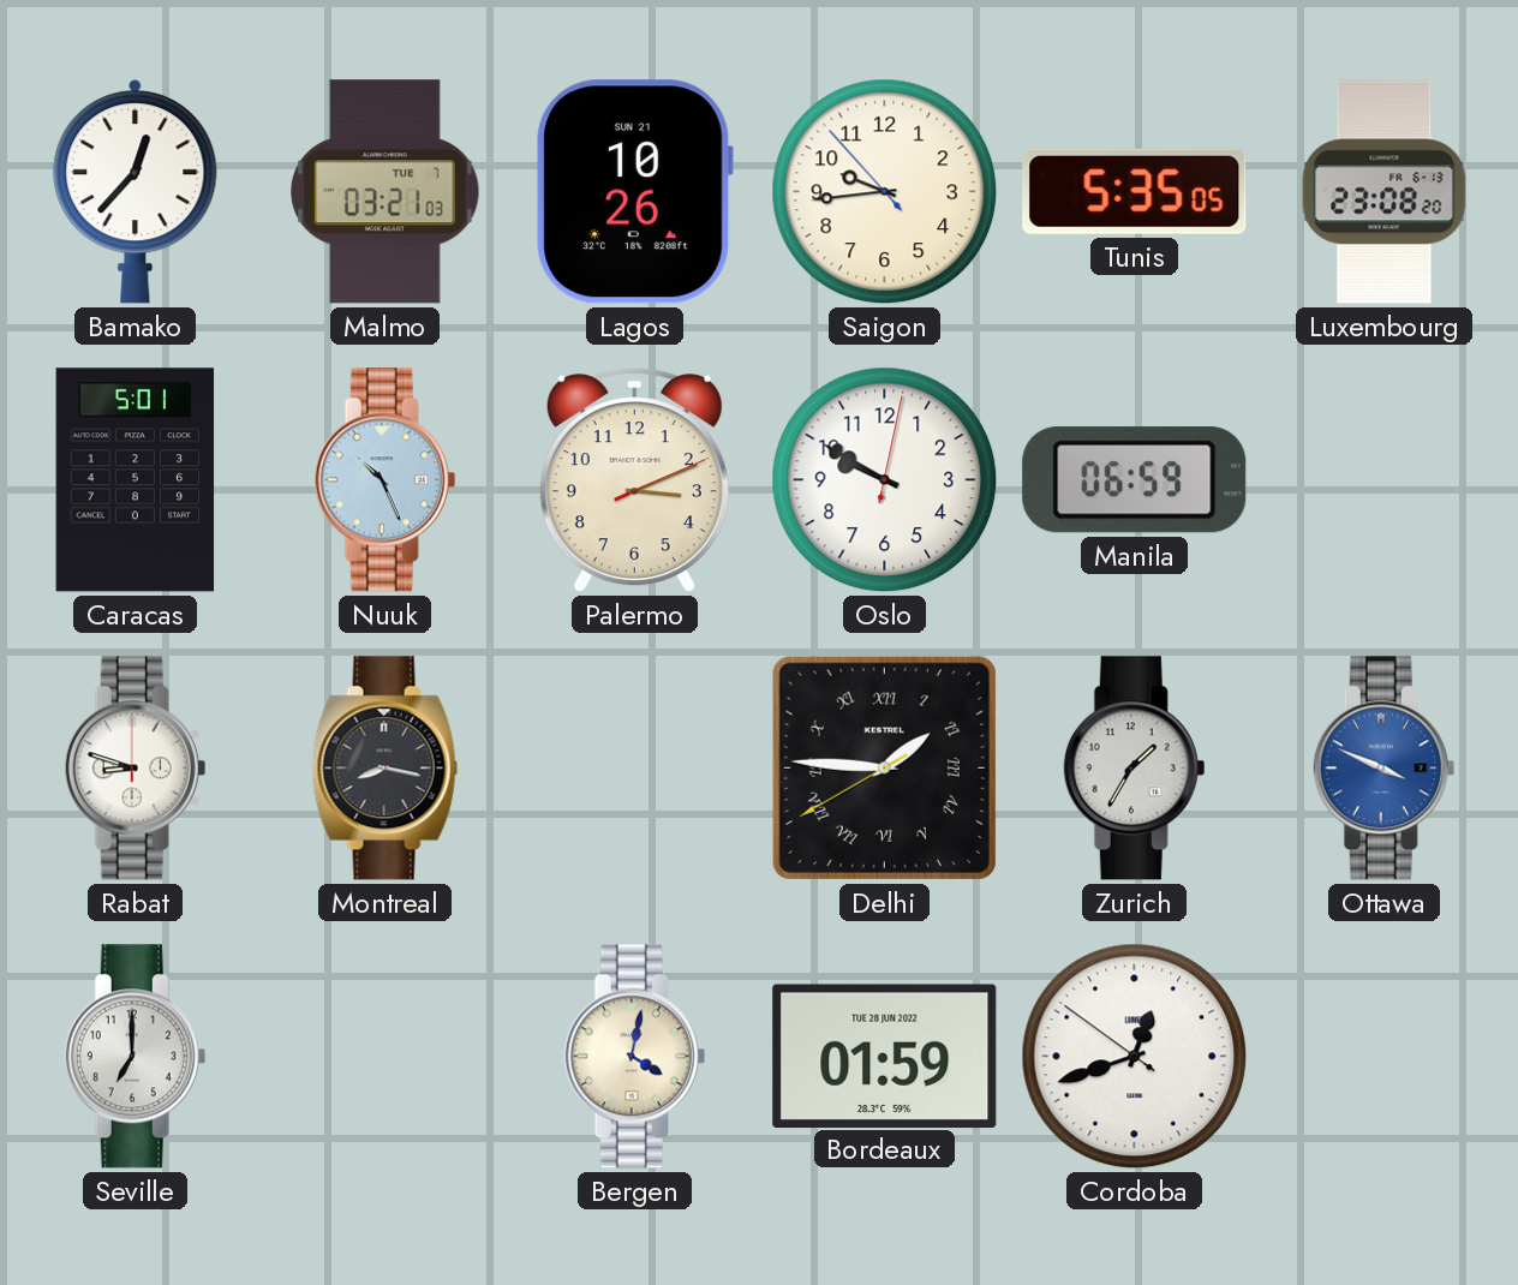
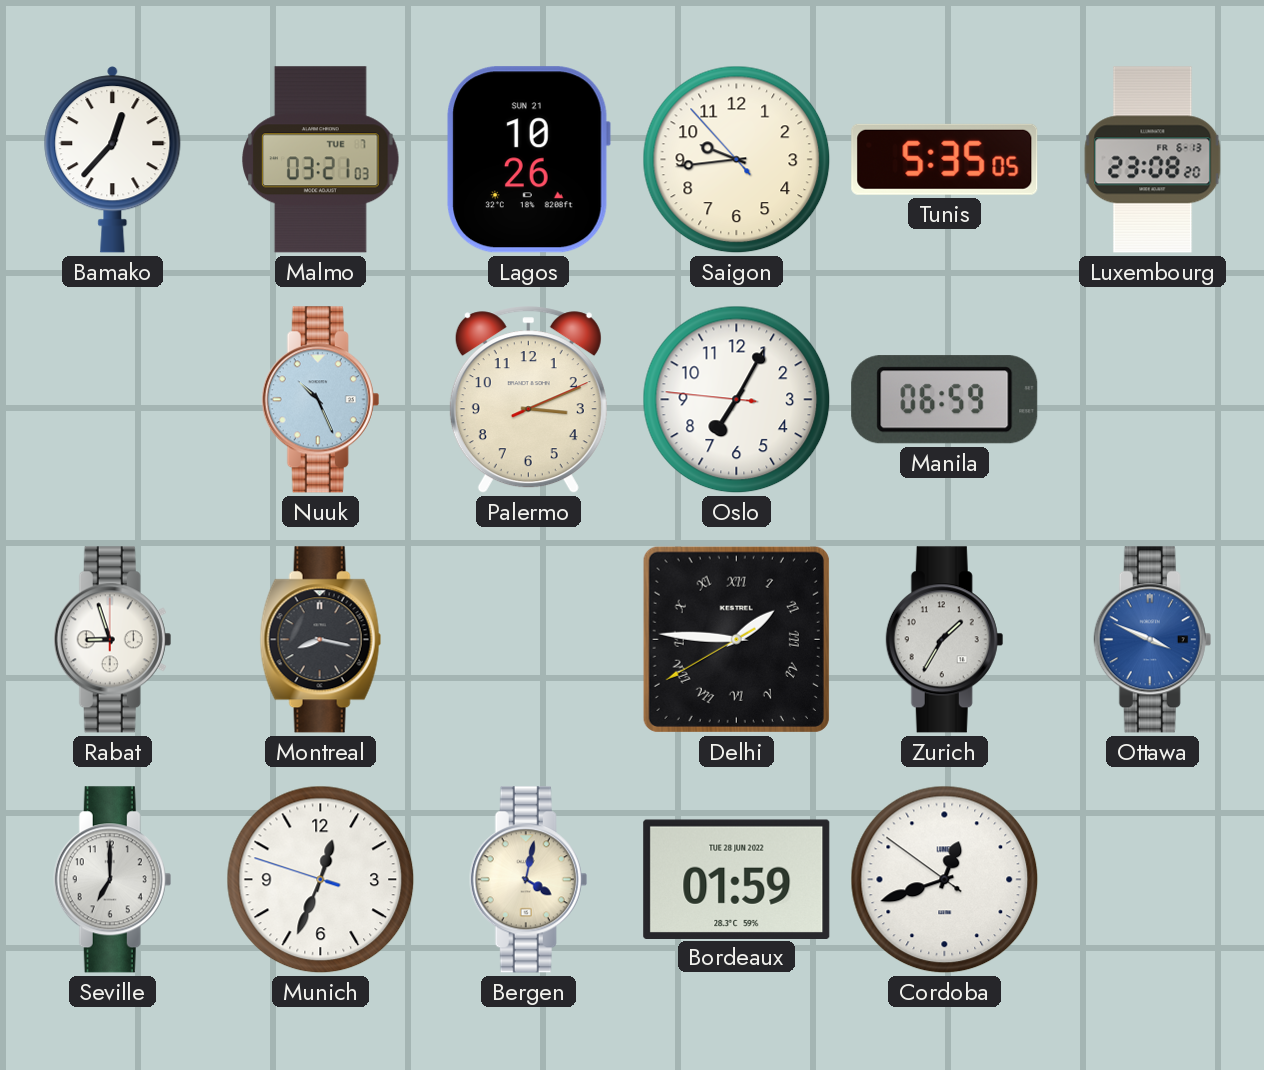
Caracas: 5:01 -> none (136, 480)
Oslo: 9:50 -> 7:04 (737, 400)
Rabat: 8:48 -> 8:57 (113, 640)
Munich: none -> 12:33 (321, 880)
